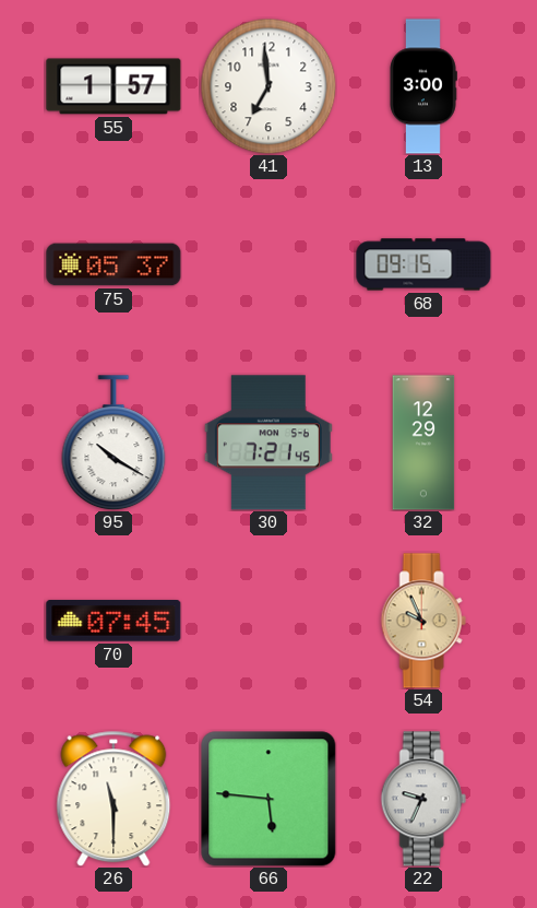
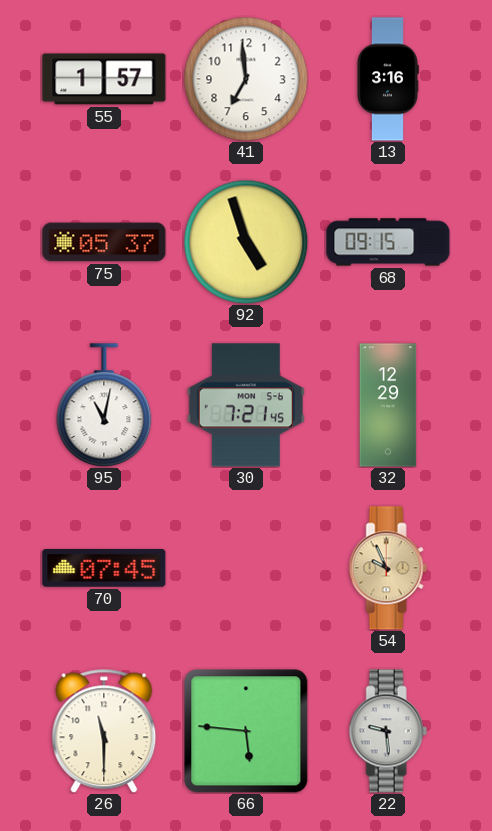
13: 3:00 -> 3:16 (388, 79)
92: none -> 4:57 (246, 242)
95: 10:20 -> 11:02 (104, 405)
22: 9:34 -> 9:29 (388, 731)
